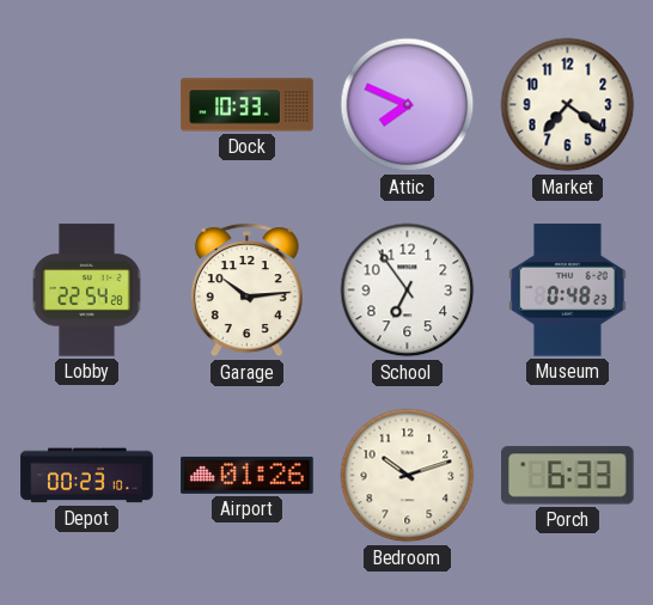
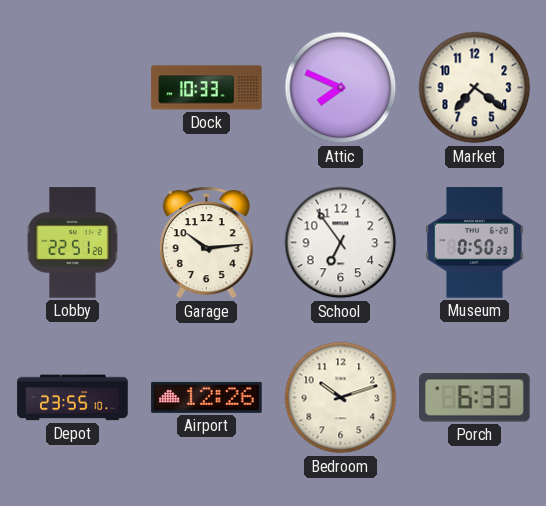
Lobby: 22:54 -> 22:51 (73, 243)
Museum: 0:48 -> 0:50 (475, 243)
Depot: 00:23 -> 23:55 (73, 398)
Airport: 01:26 -> 12:26 (207, 397)
